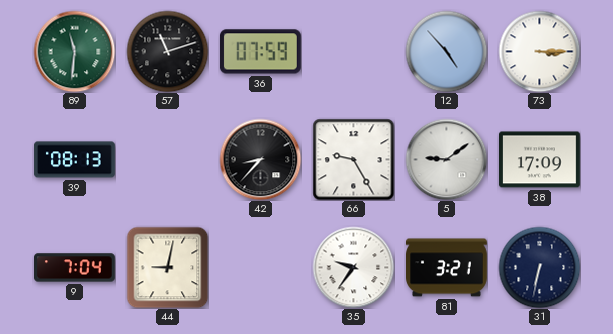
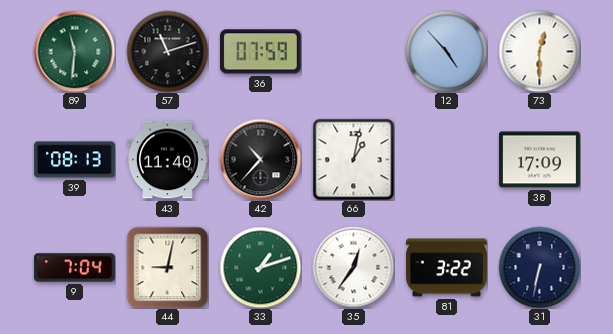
73: 3:15 -> 12:30 (539, 51)
43: none -> 11:40 (168, 160)
42: 8:37 -> 10:37 (260, 159)
66: 9:25 -> 1:02 (353, 159)
5: 9:09 -> none (446, 159)
33: none -> 1:12 (260, 267)
35: 9:36 -> 12:36 (353, 267)
81: 3:21 -> 3:22 (447, 268)
